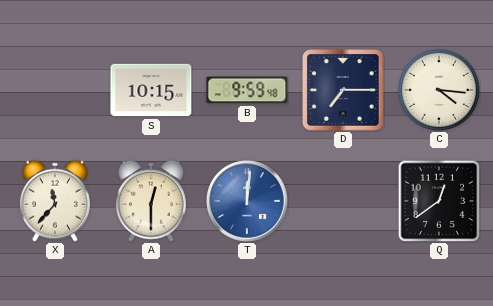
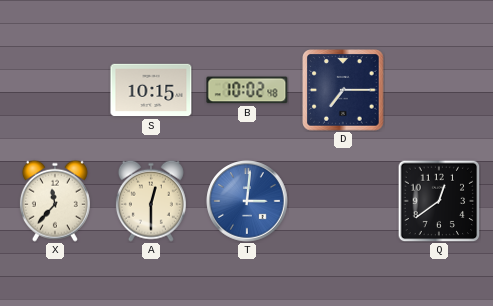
B: 9:59 -> 10:02 (247, 90)
C: 4:16 -> none (439, 90)
T: 12:01 -> 3:01 (247, 201)
